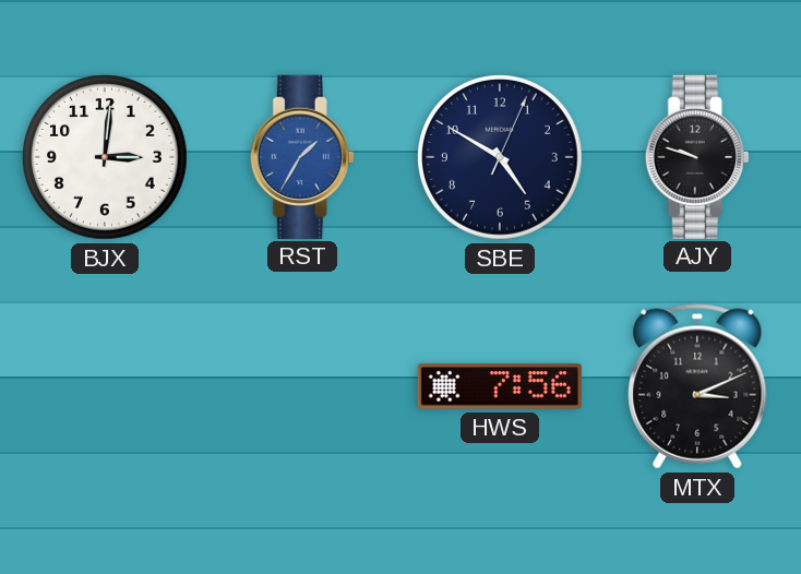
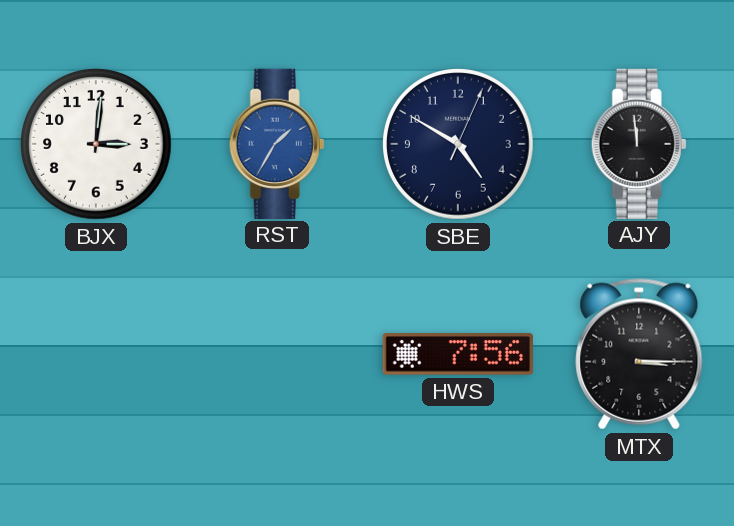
AJY: 9:48 -> 11:59 (639, 143)
MTX: 3:11 -> 3:15 (639, 354)
